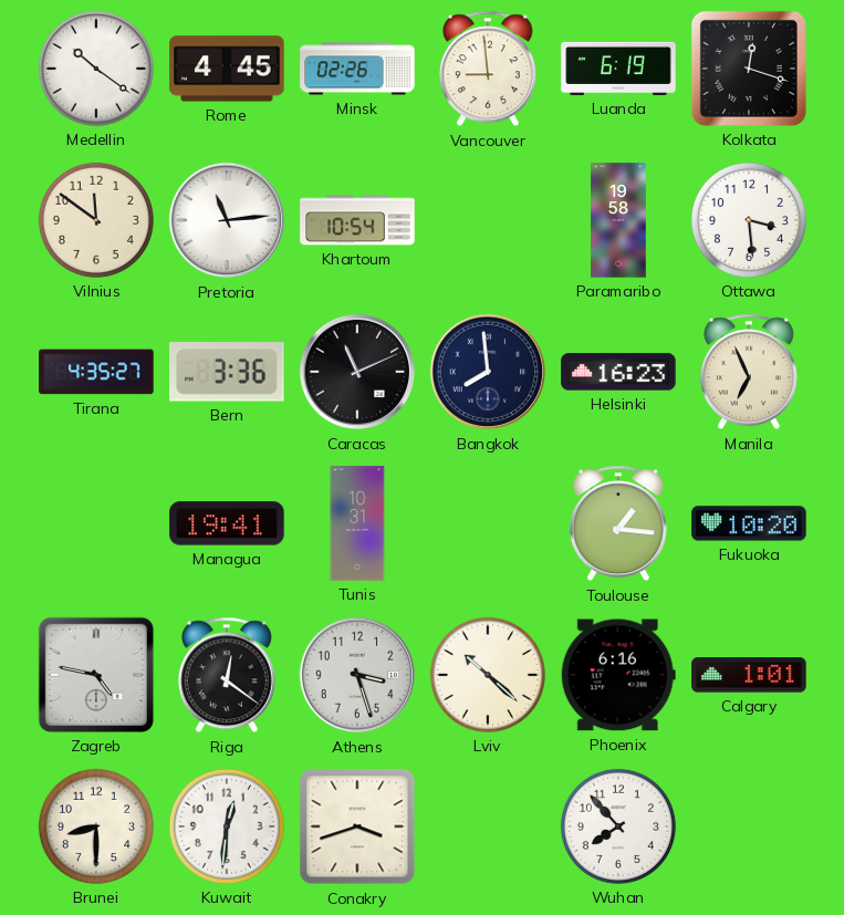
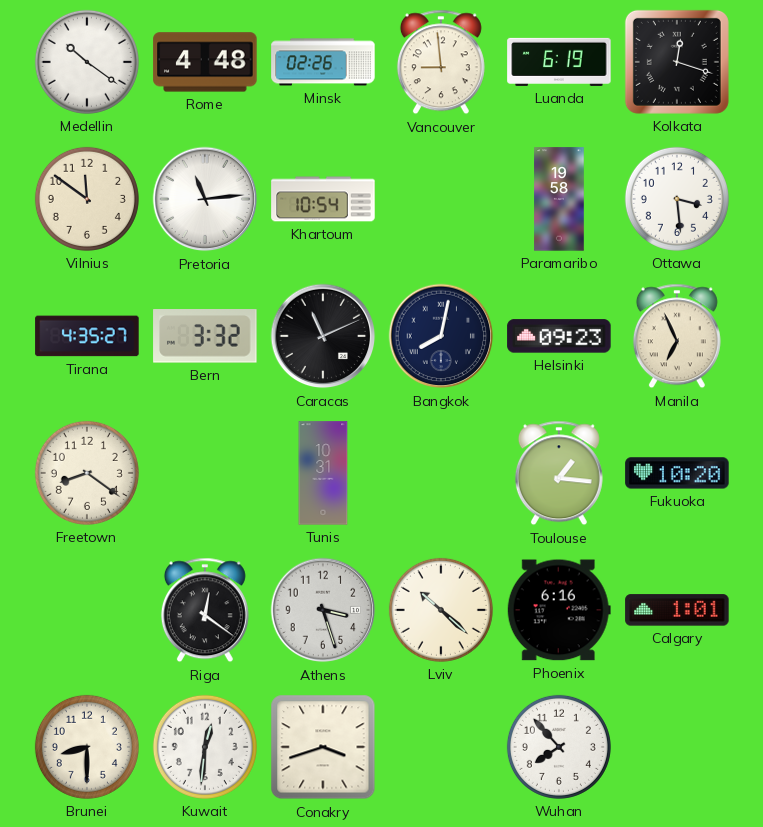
Rome: 4:45 -> 4:48 (205, 62)
Bern: 3:36 -> 3:32 (205, 336)
Bangkok: 7:59 -> 8:02 (441, 336)
Helsinki: 16:23 -> 09:23 (559, 336)
Freetown: none -> 8:21 (87, 473)
Managua: 19:41 -> none (227, 523)
Zagreb: 4:47 -> none (96, 675)
